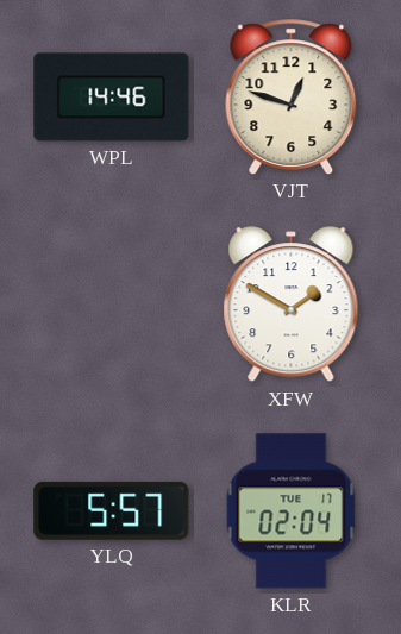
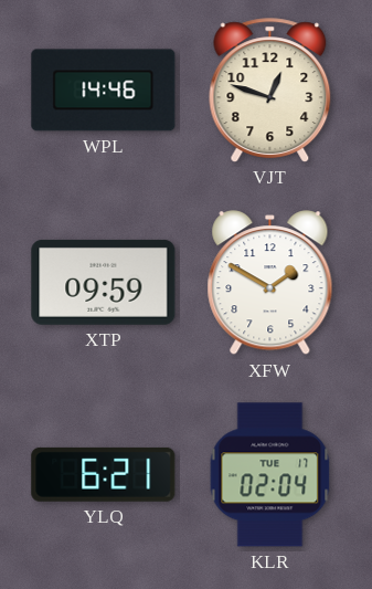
XTP: none -> 09:59 (104, 282)
YLQ: 5:57 -> 6:21 (104, 474)
